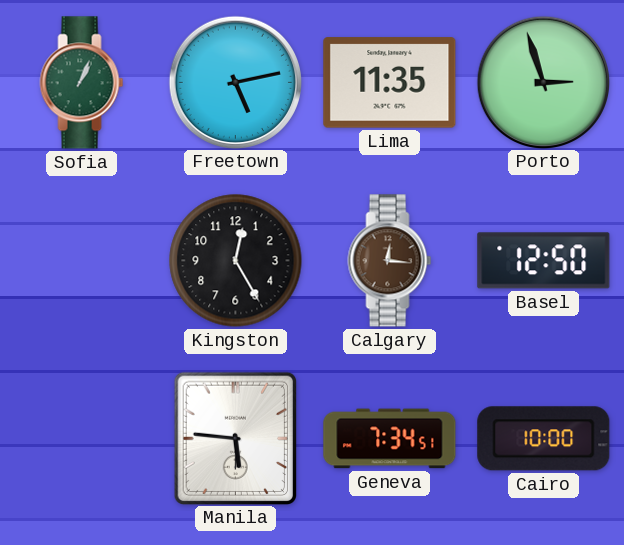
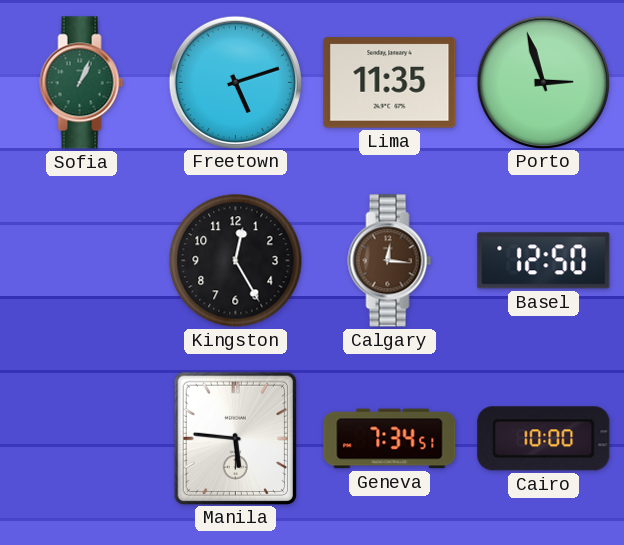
Freetown: 5:13 -> 5:12 (235, 82)
